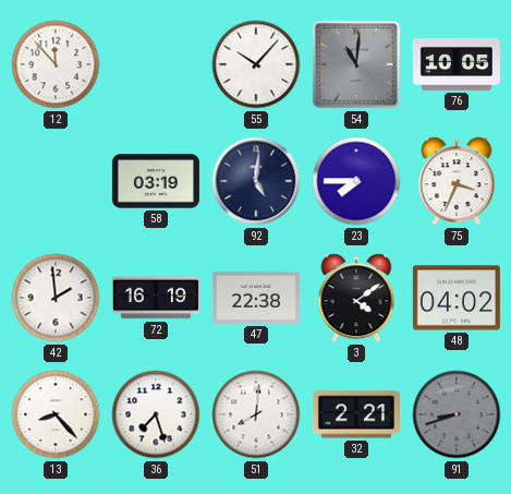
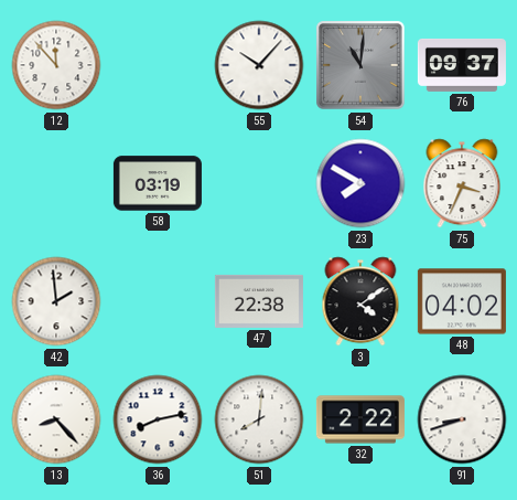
76: 10:05 -> 09:37 (462, 65)
92: 5:01 -> none (256, 181)
23: 7:45 -> 7:50 (360, 183)
72: 16:19 -> none (156, 298)
36: 7:27 -> 8:13 (158, 419)
32: 2:21 -> 2:22 (360, 419)
91 dial: grey -> white (462, 419)
